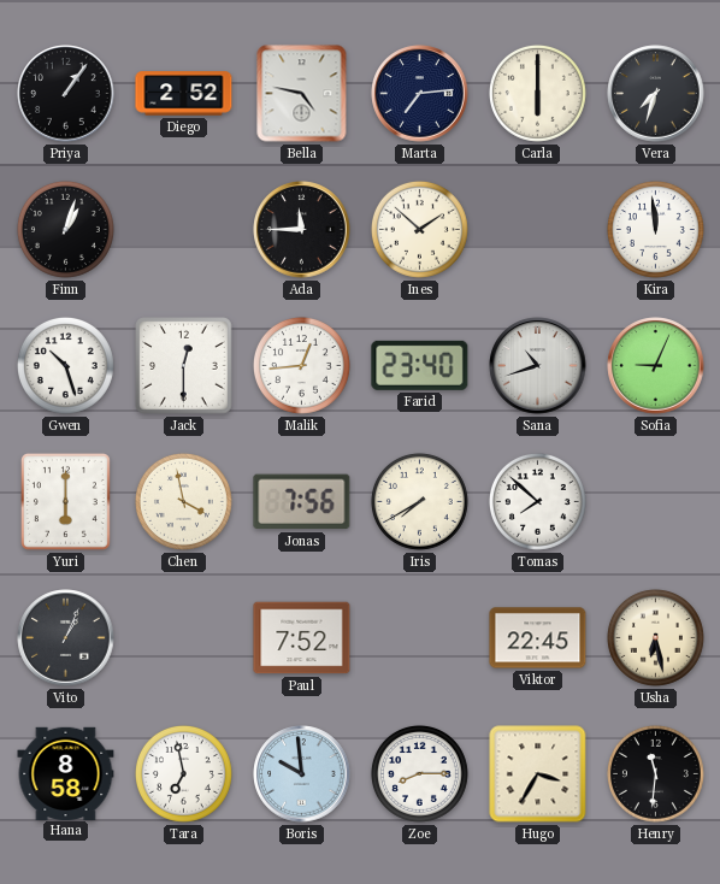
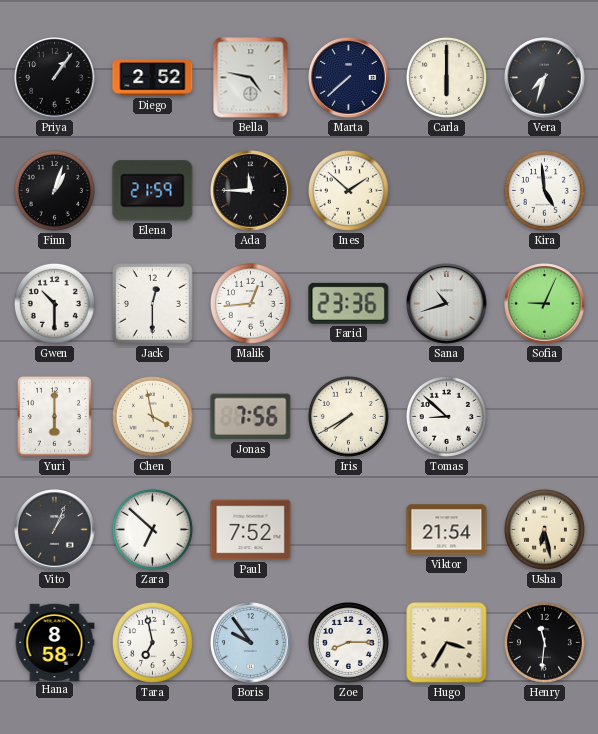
Marta: 7:14 -> 7:38 (349, 78)
Elena: none -> 21:59 (153, 191)
Kira: 11:59 -> 4:59 (544, 190)
Gwen: 10:27 -> 10:30 (54, 303)
Farid: 23:40 -> 23:36 (349, 303)
Tomas: 7:52 -> 8:52 (446, 416)
Zara: none -> 6:52 (152, 529)
Viktor: 22:45 -> 21:54 (447, 530)
Boris: 9:59 -> 9:54 (251, 643)
